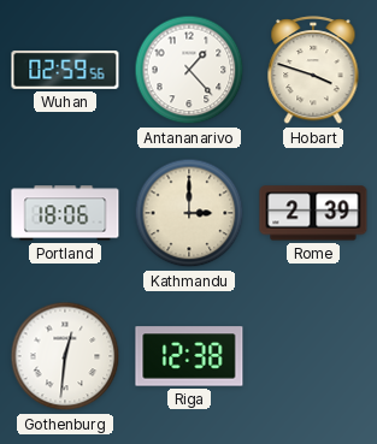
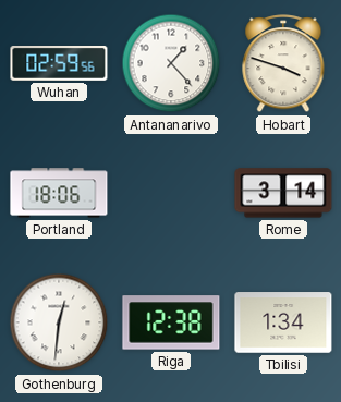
Kathmandu: 3:00 -> none (189, 213)
Rome: 2:39 -> 3:14 (283, 193)
Tbilisi: none -> 1:34 (283, 322)
